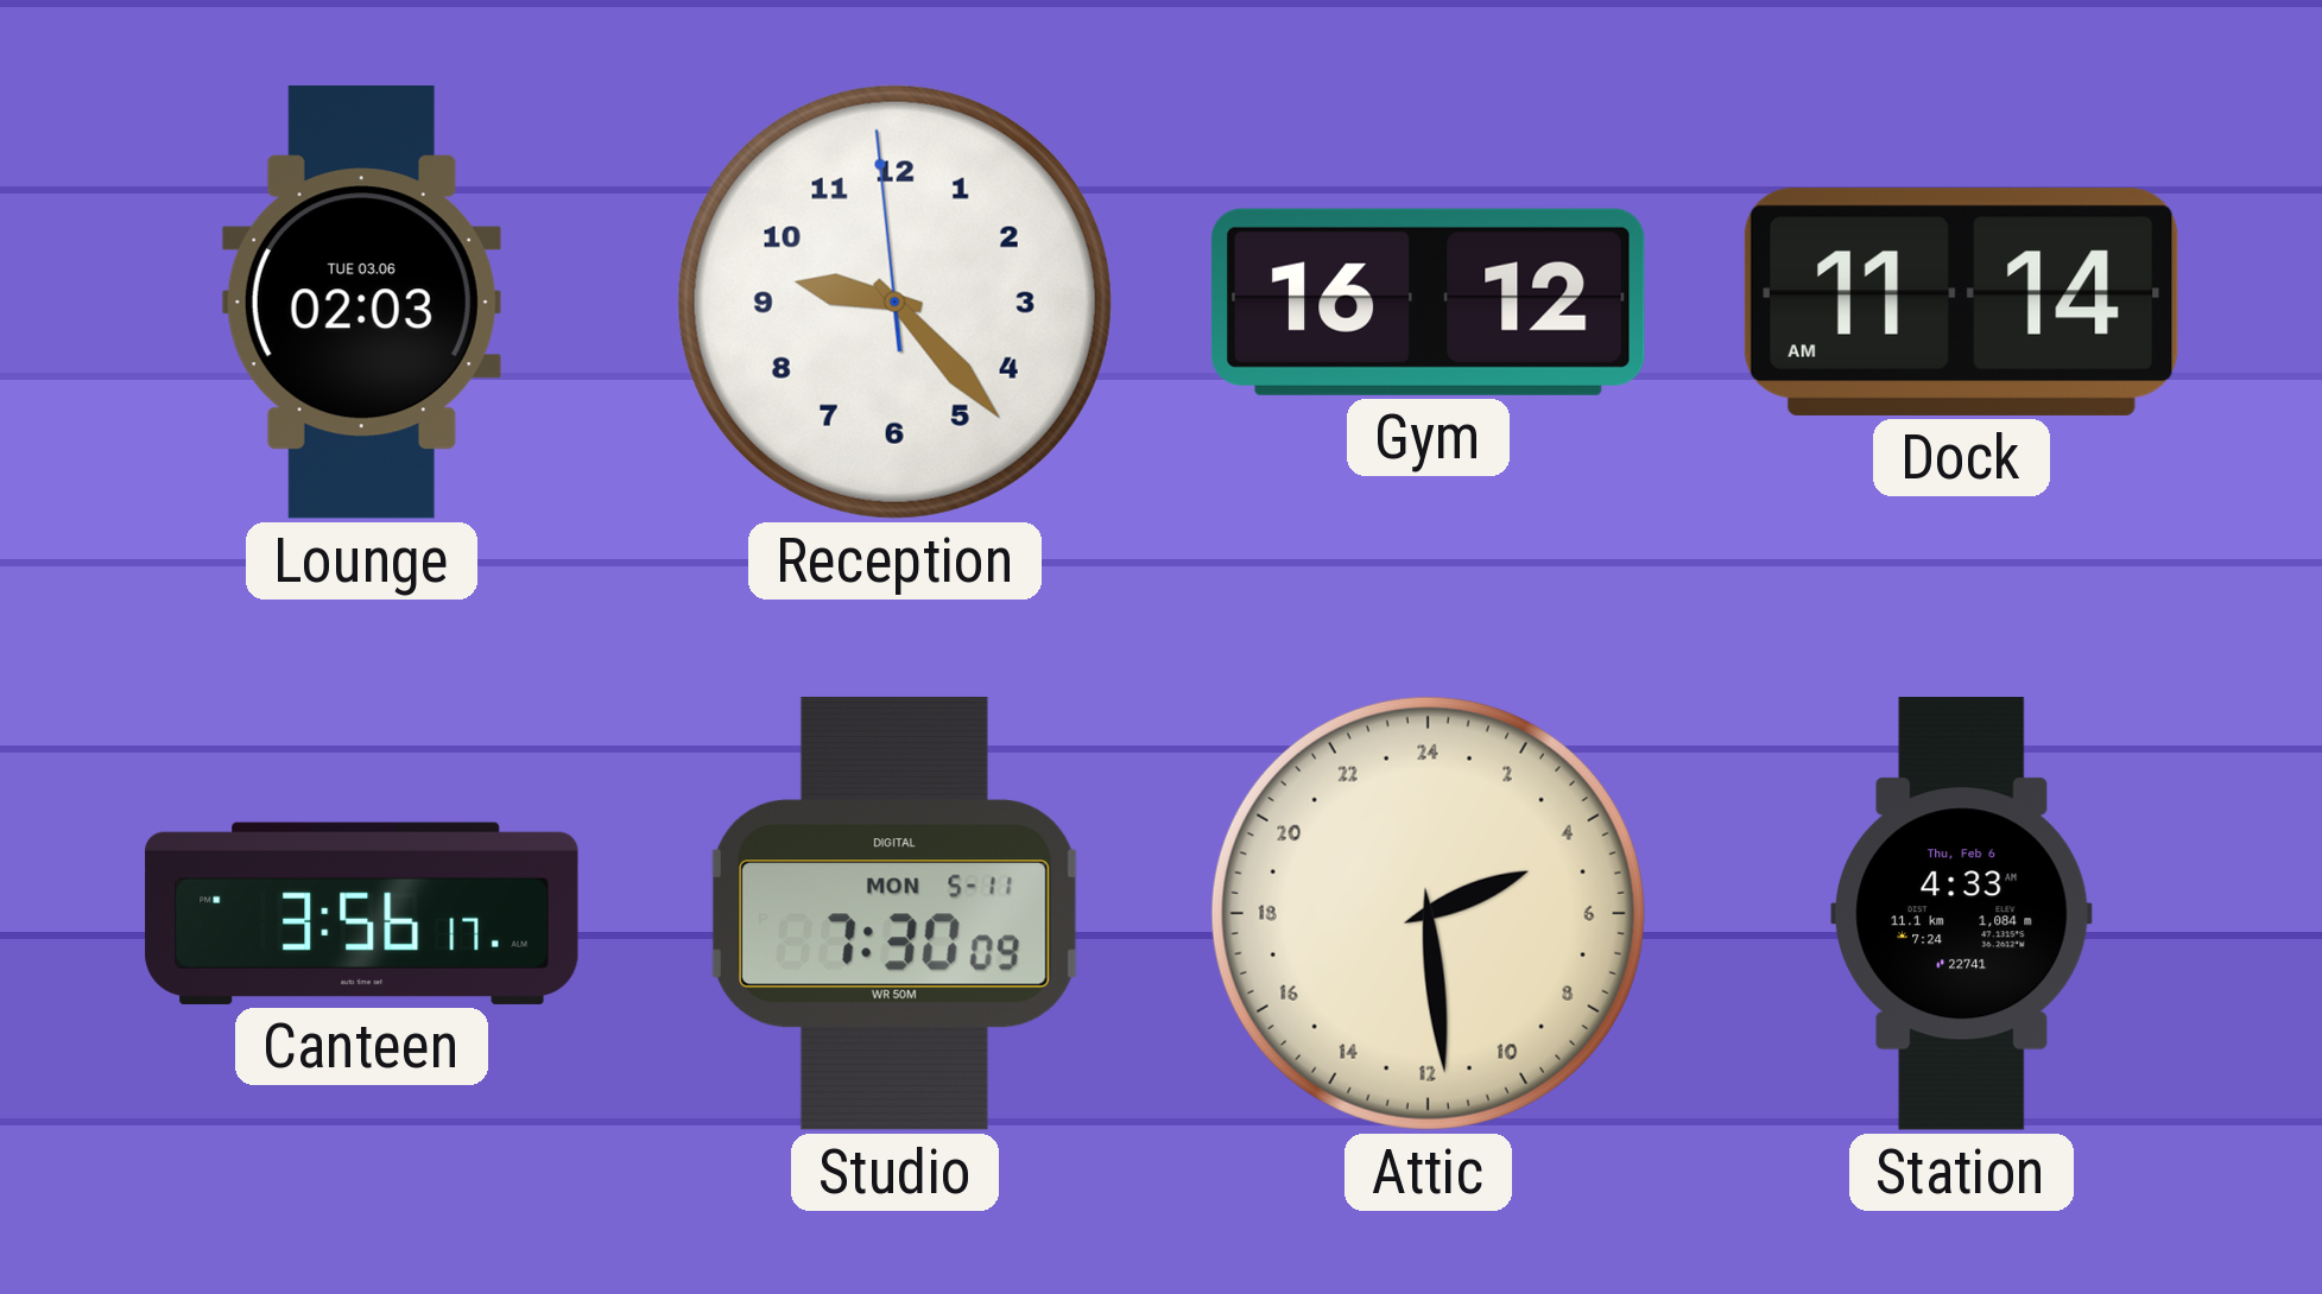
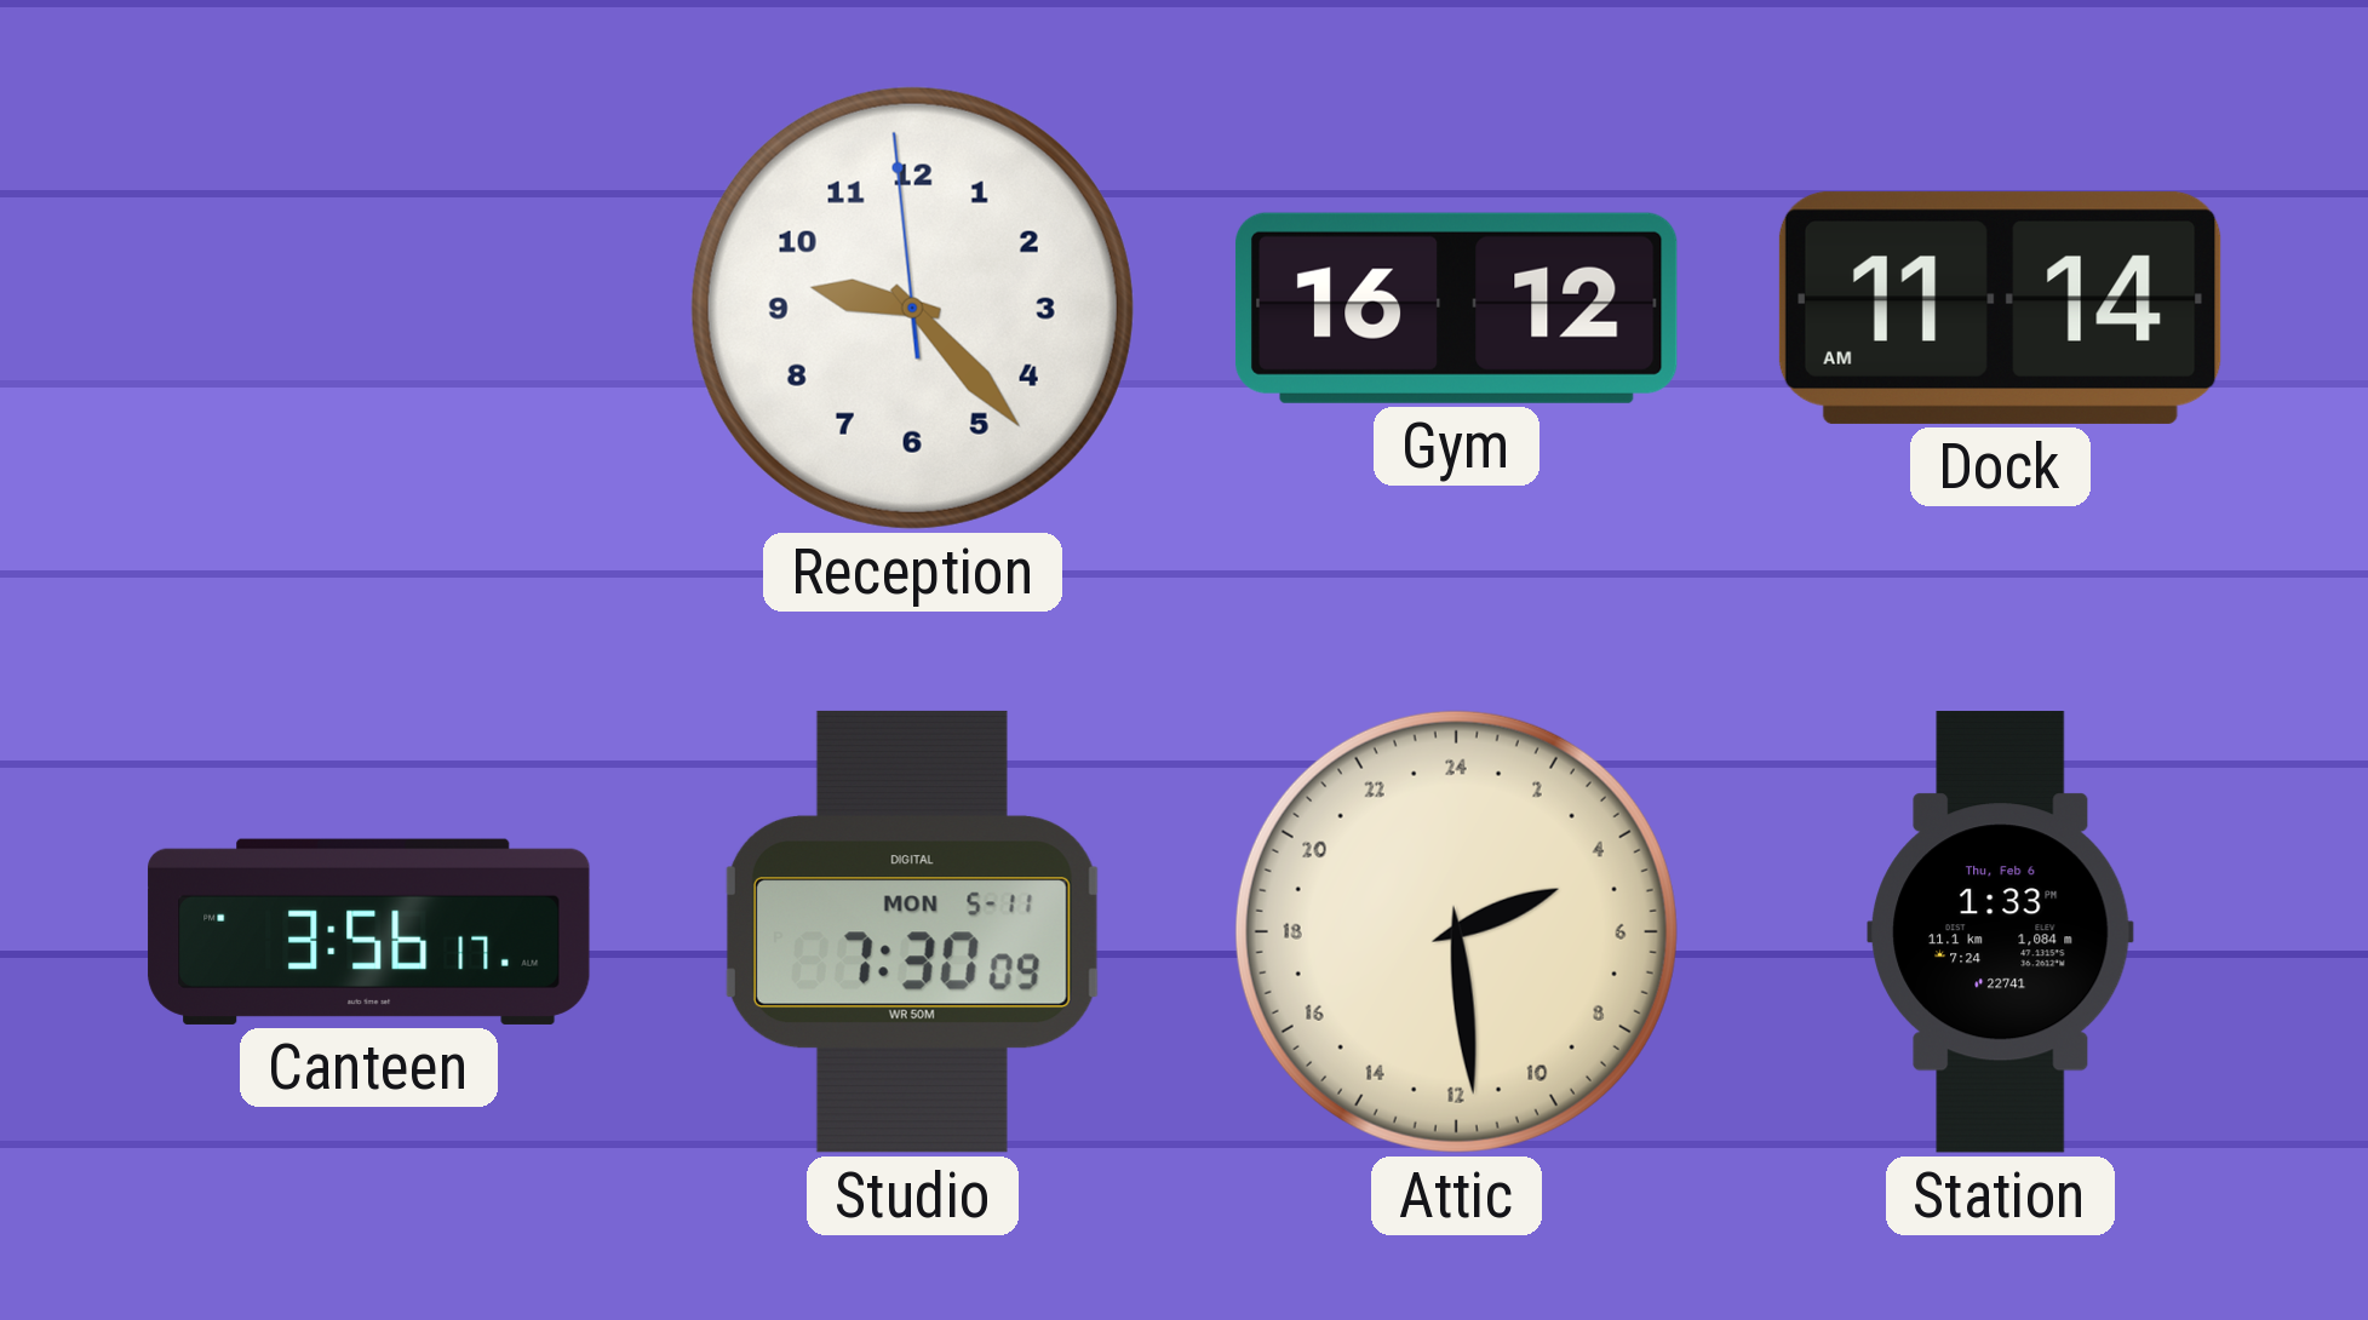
Lounge: 02:03 -> none (361, 303)
Station: 4:33 -> 1:33 (2001, 932)
